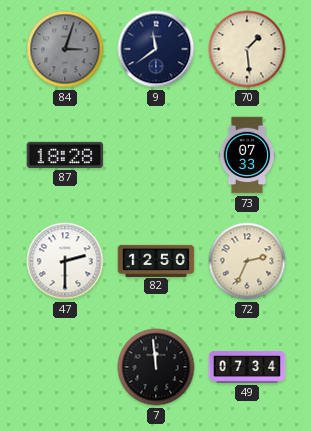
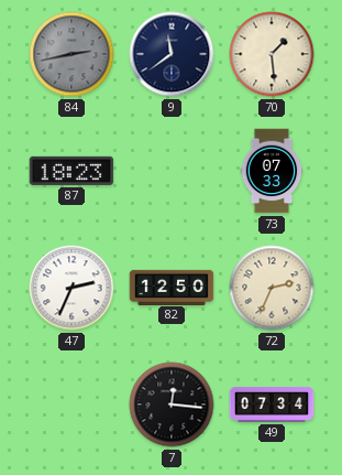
84: 3:03 -> 2:43 (71, 54)
87: 18:28 -> 18:23 (71, 171)
47: 2:30 -> 2:34 (71, 288)
7: 11:59 -> 12:16 (172, 404)
